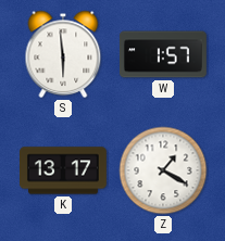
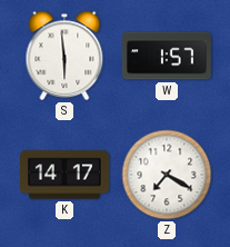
K: 13:17 -> 14:17 (66, 175)
Z: 1:20 -> 7:20 (167, 175)
